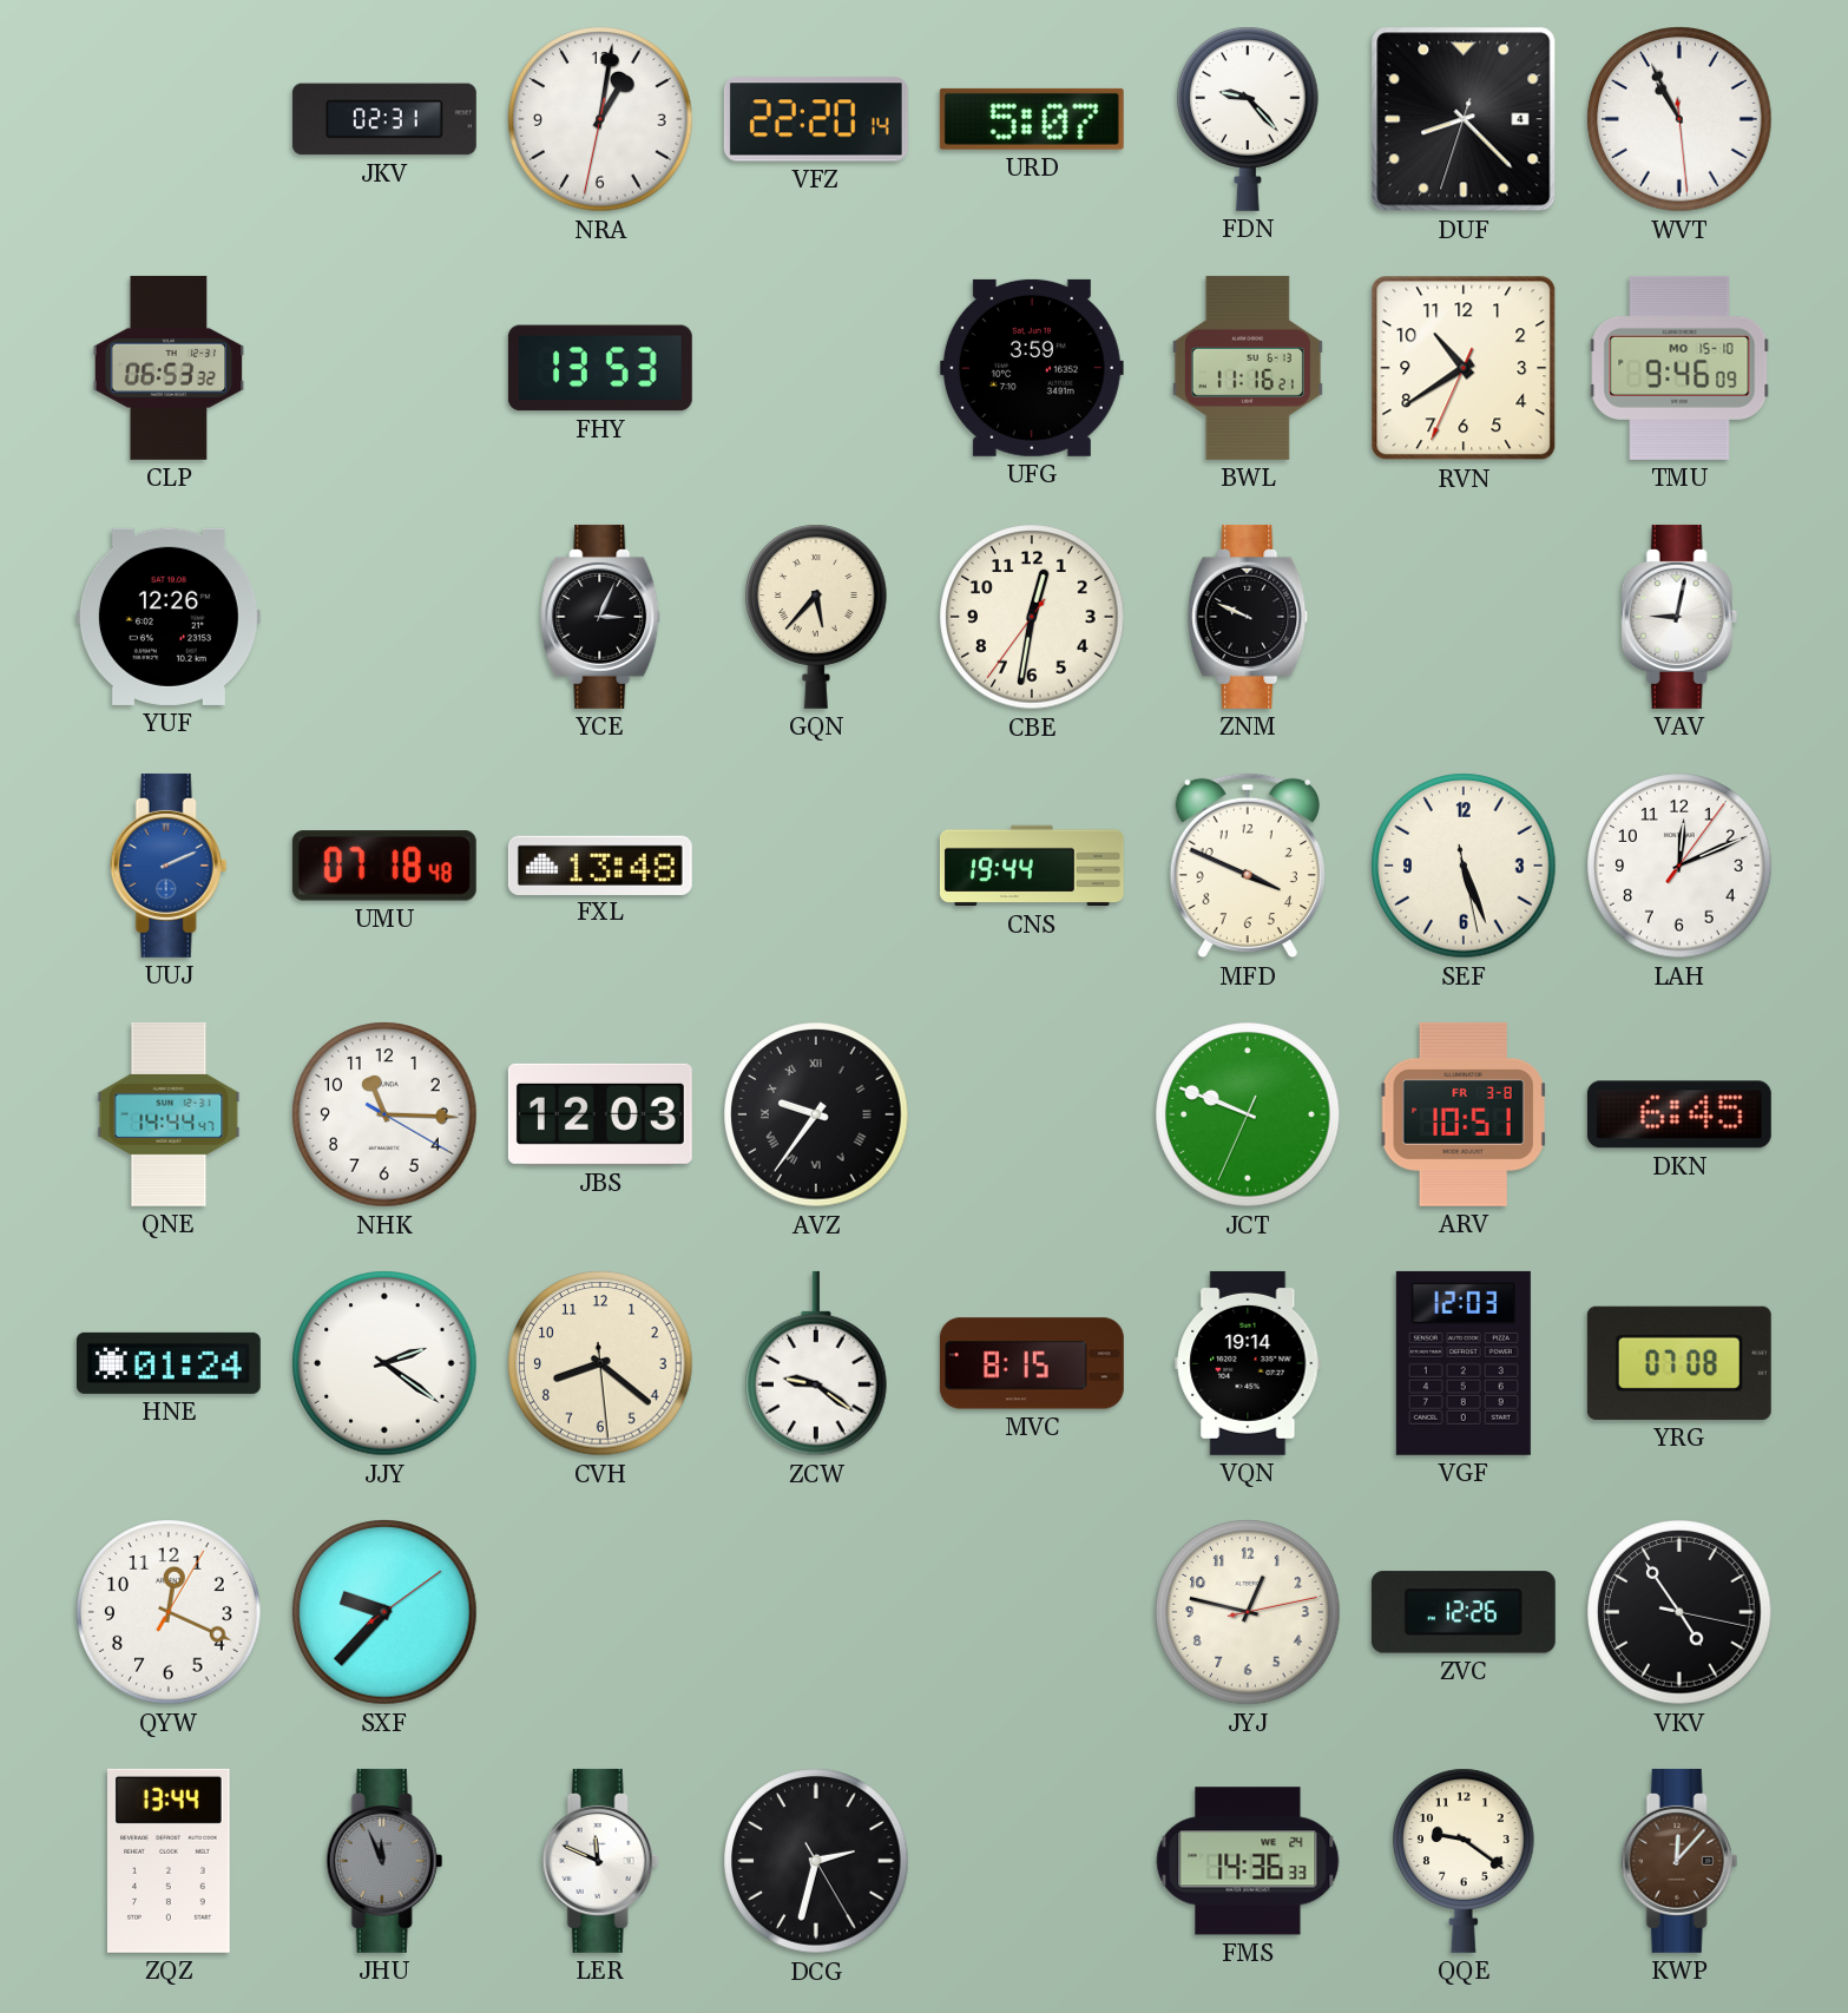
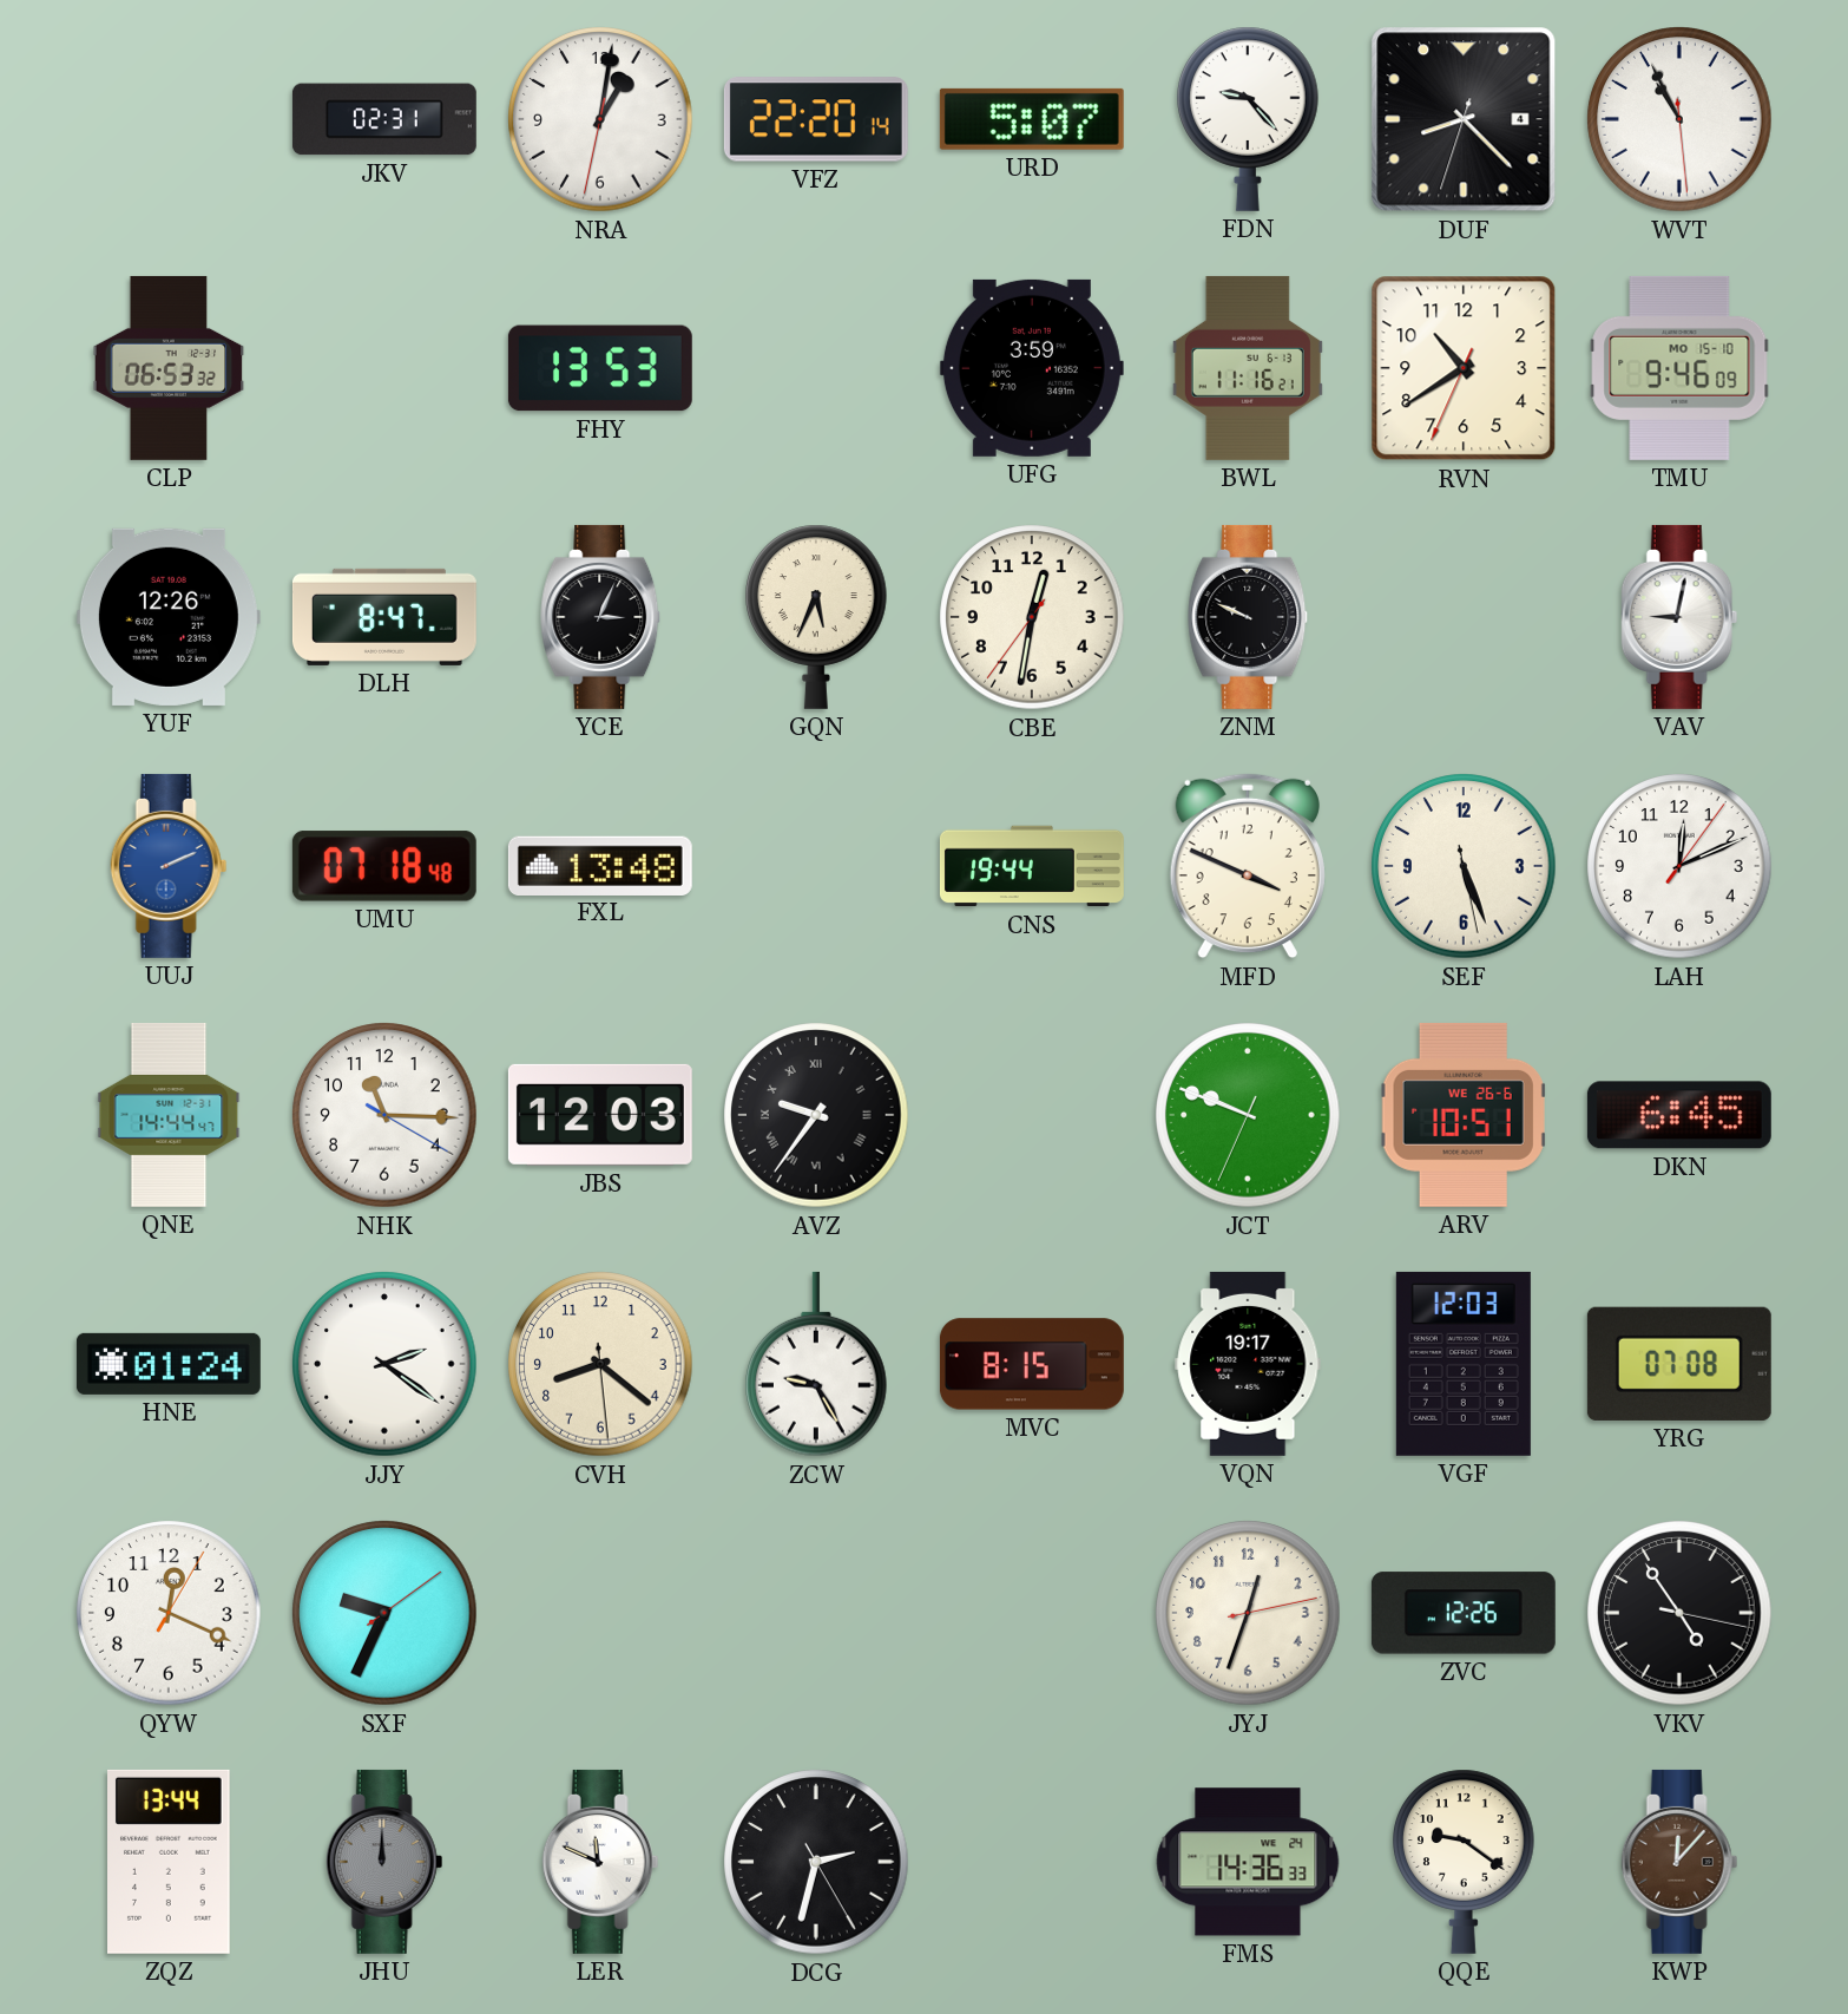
DLH: none -> 8:47 (384, 617)
GQN: 5:37 -> 5:34 (817, 617)
ARV date: FR 3-8 -> WE 26-6 (1464, 1115)
ZCW: 9:21 -> 9:25 (817, 1364)
VQN: 19:14 -> 19:17 (1248, 1364)
SXF: 9:37 -> 9:34 (384, 1613)
JYJ: 12:47 -> 12:33 (1248, 1613)
JHU: 11:56 -> 12:00 (384, 1862)
